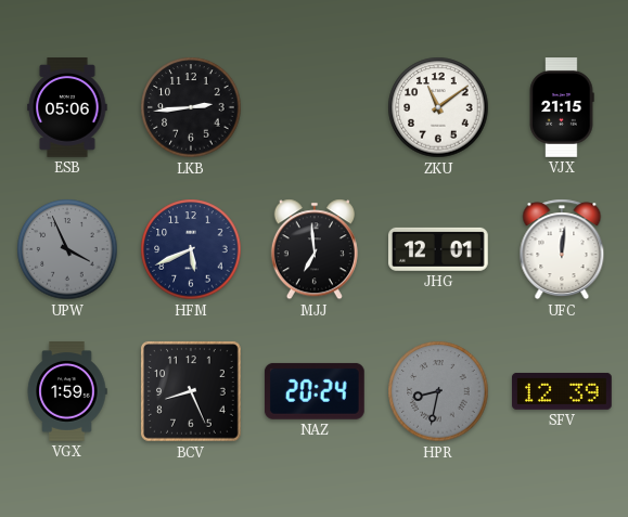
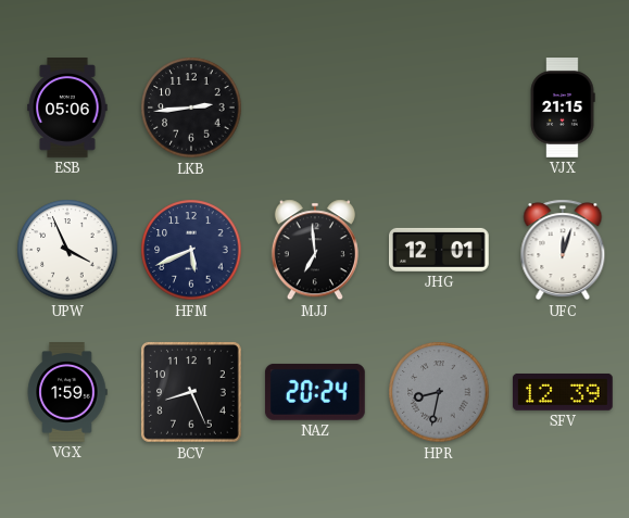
ZKU: 11:09 -> none (438, 107)
UPW dial: grey -> white (67, 250)
UFC: 12:01 -> 12:03 (563, 250)
